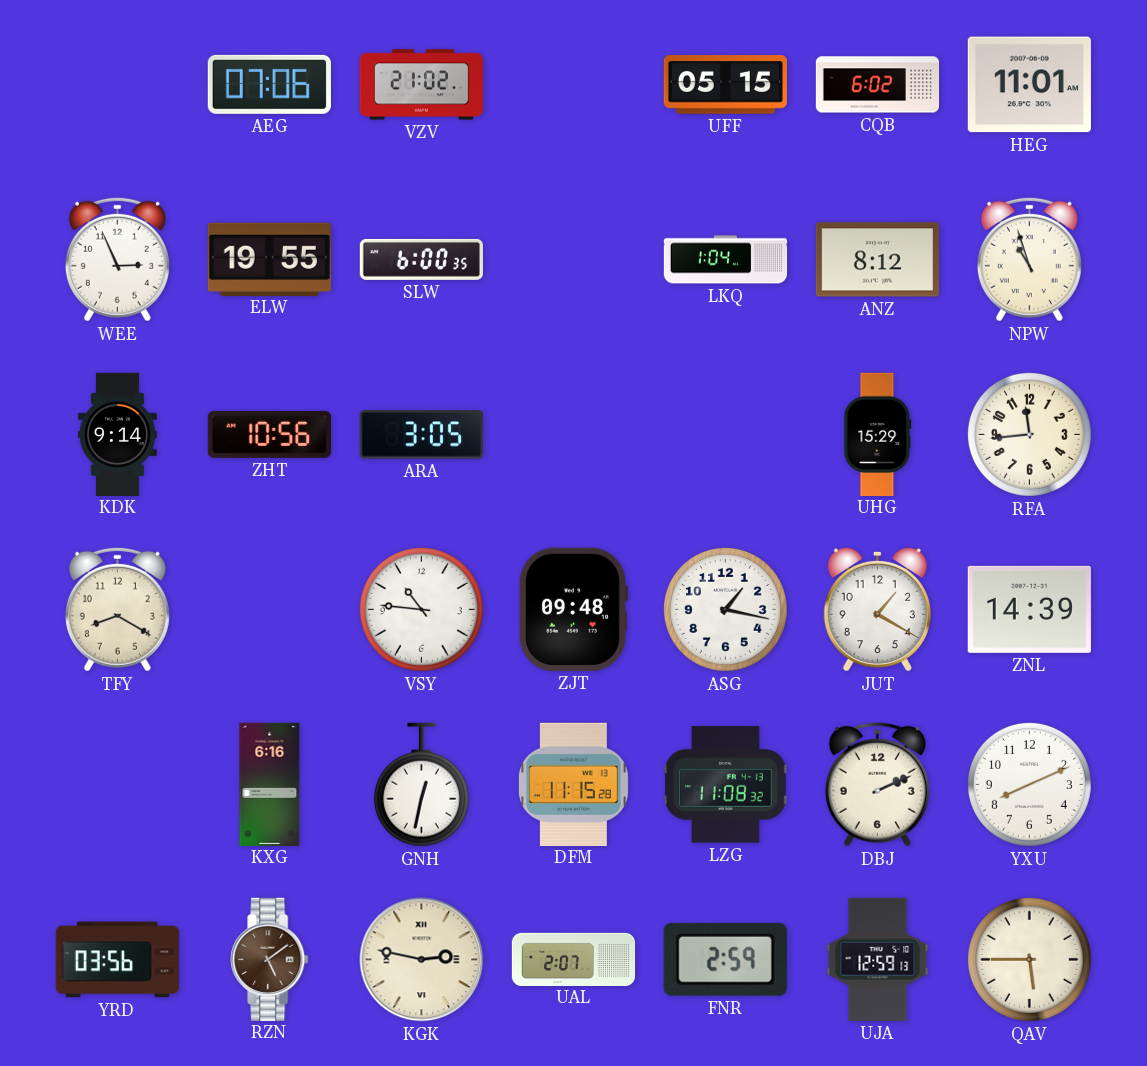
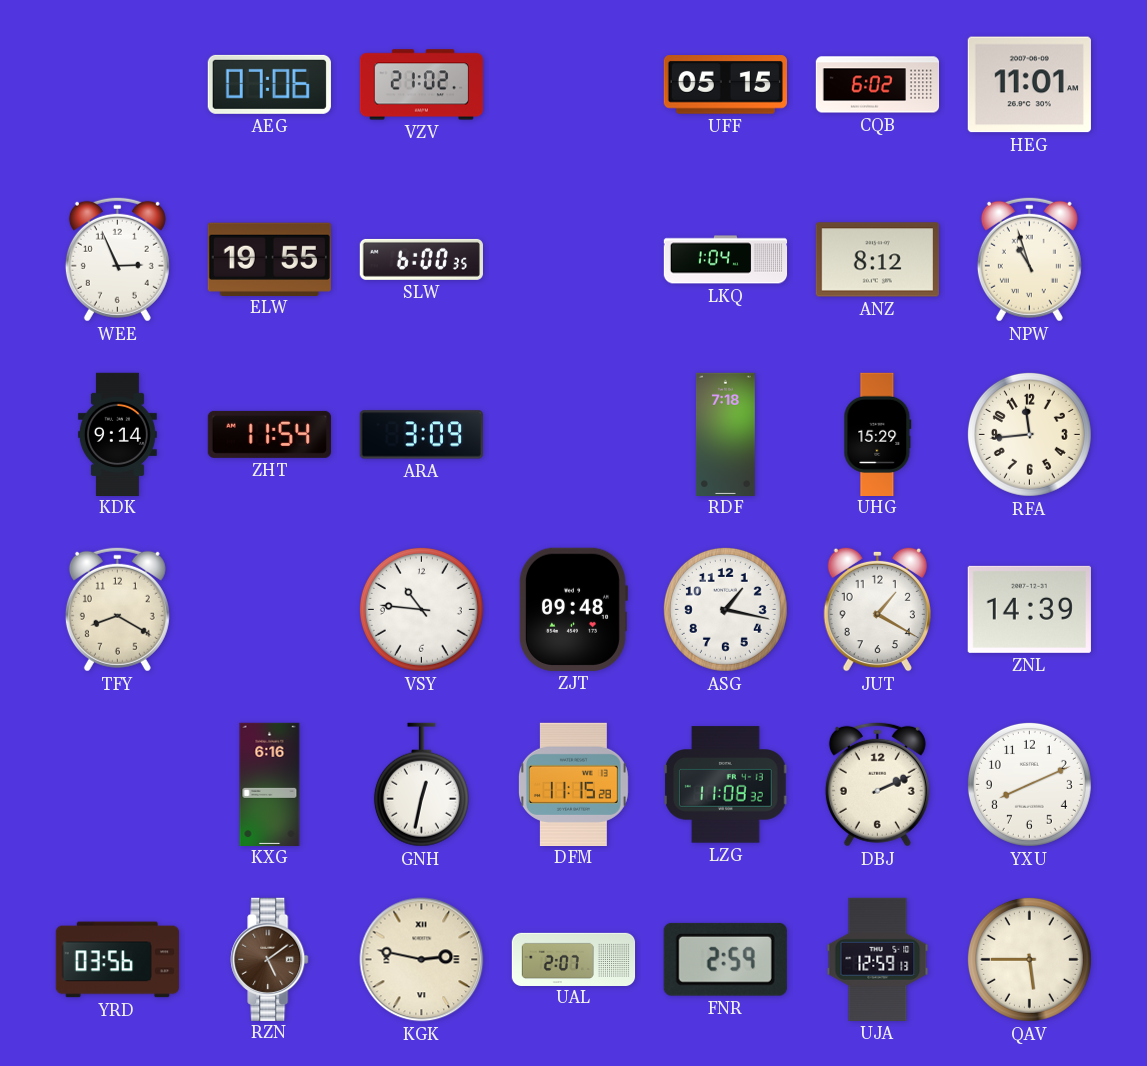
ZHT: 10:56 -> 11:54 (269, 434)
ARA: 3:05 -> 3:09 (421, 435)
RDF: none -> 7:18 (725, 434)
